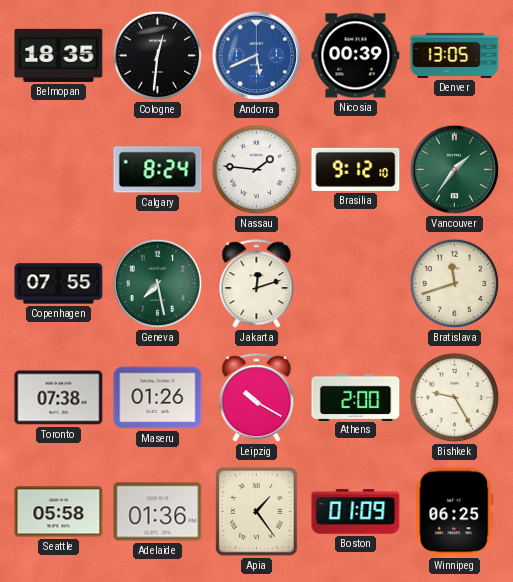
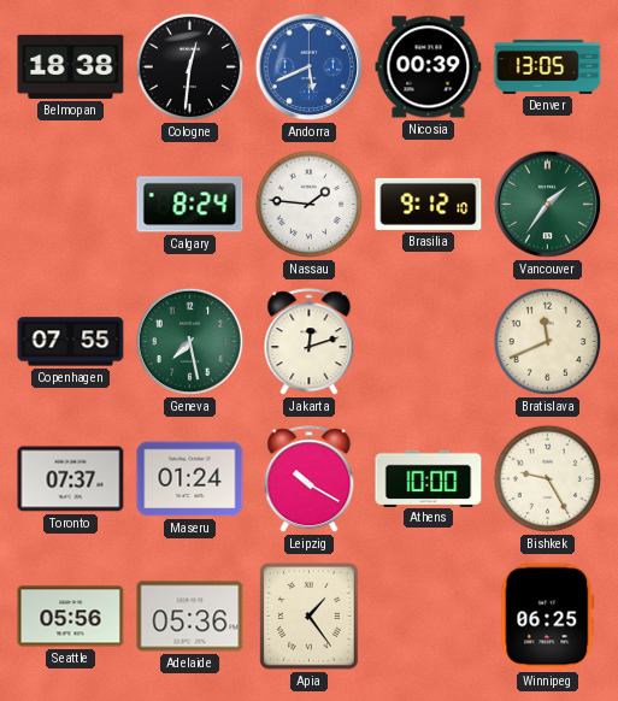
Belmopan: 18:35 -> 18:38 (71, 66)
Bratislava: 11:42 -> 11:41 (548, 342)
Toronto: 07:38 -> 07:37 (71, 479)
Maseru: 01:26 -> 01:24 (190, 479)
Athens: 2:00 -> 10:00 (429, 478)
Seattle: 05:58 -> 05:56 (71, 617)
Adelaide: 01:36 -> 05:36 (190, 617)
Boston: 01:09 -> none (356, 512)
